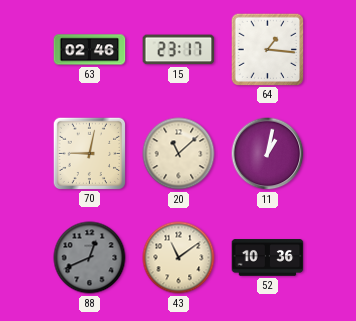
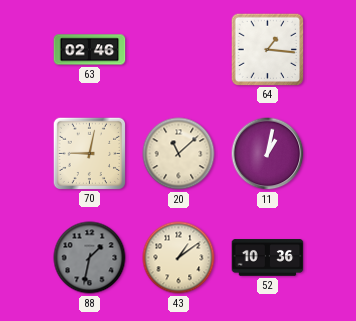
15: 23:17 -> none (179, 50)
88: 12:41 -> 1:32 (90, 258)
43: 11:09 -> 1:09 (179, 258)
